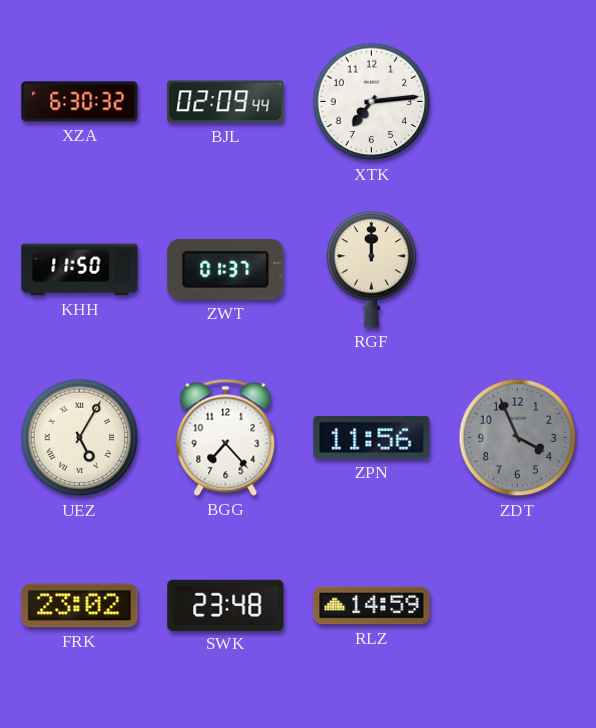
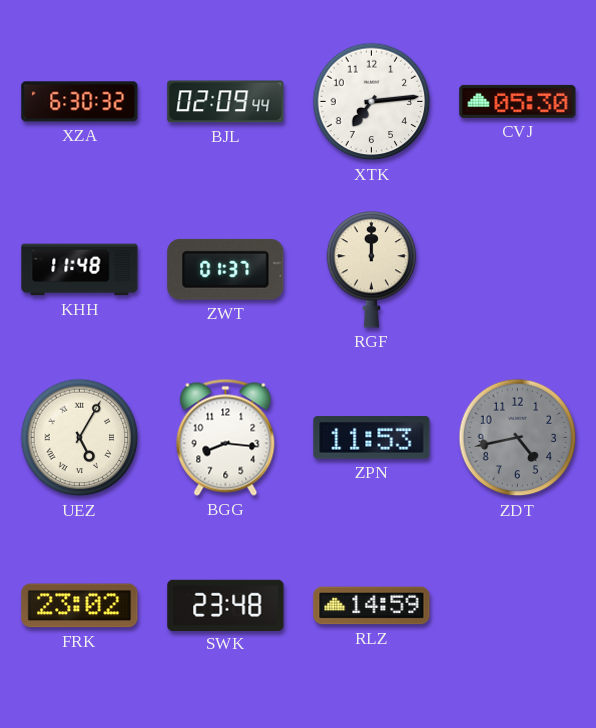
CVJ: none -> 05:30 (518, 101)
KHH: 11:50 -> 11:48 (80, 270)
BGG: 7:23 -> 8:16 (226, 437)
ZPN: 11:56 -> 11:53 (372, 438)
ZDT: 3:56 -> 4:43 (518, 438)
